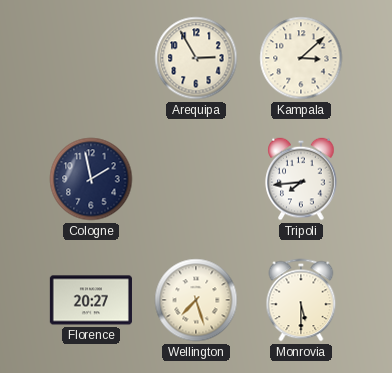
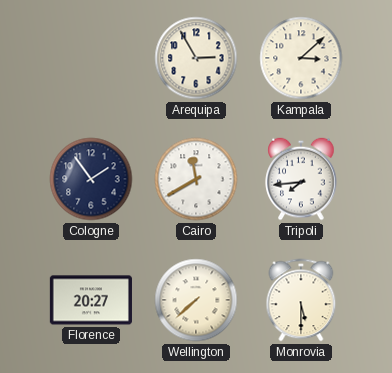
Cologne: 1:58 -> 1:54 (91, 179)
Cairo: none -> 11:40 (196, 179)
Wellington: 7:27 -> 7:38 (196, 300)
